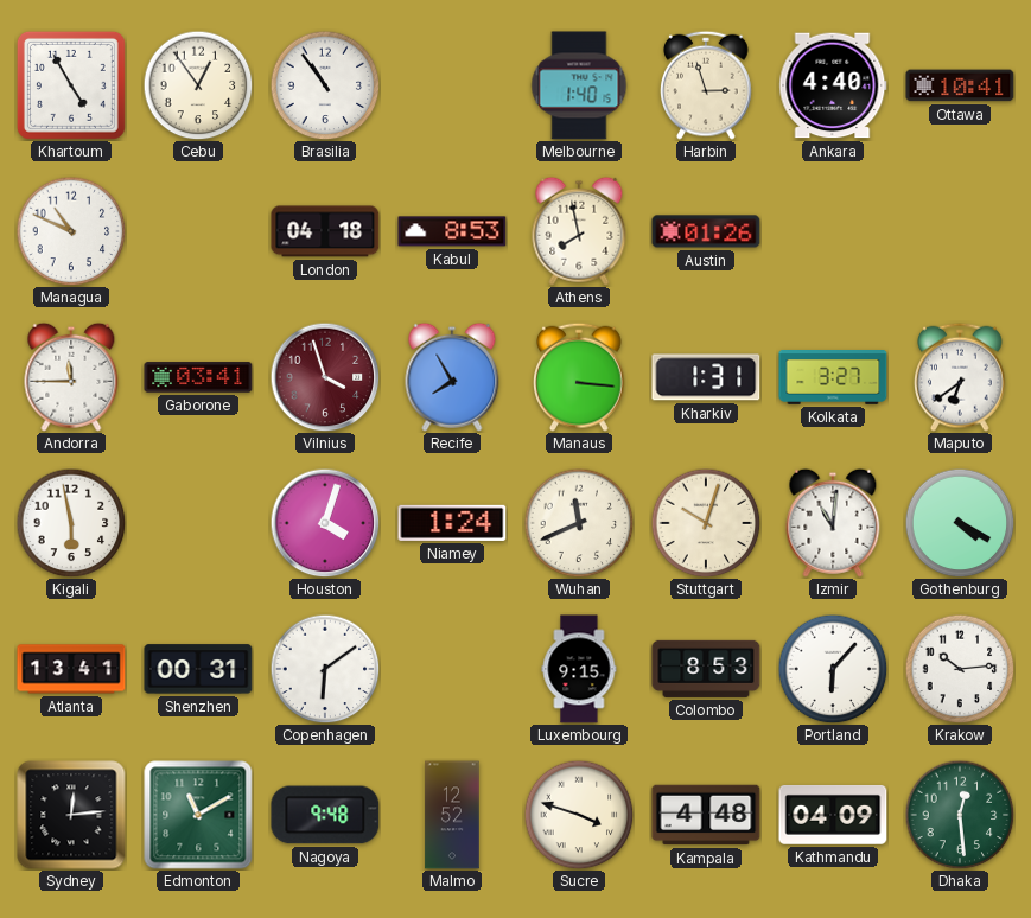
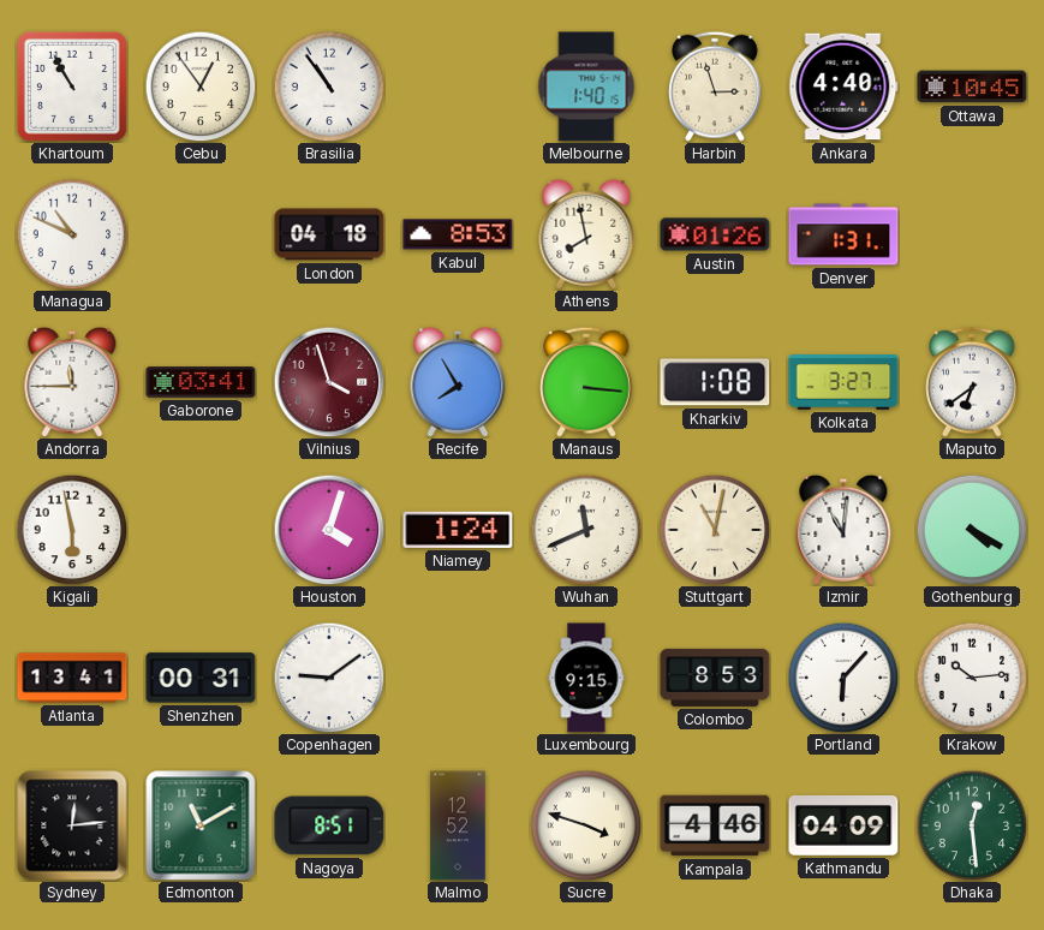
Khartoum: 4:55 -> 10:55 (72, 87)
Ottawa: 10:41 -> 10:45 (972, 87)
Denver: none -> 1:31 (843, 234)
Kharkiv: 1:31 -> 1:08 (715, 382)
Stuttgart: 10:03 -> 11:02 (715, 530)
Copenhagen: 6:09 -> 9:09 (329, 678)
Nagoya: 9:48 -> 8:51 (329, 825)
Kampala: 4:48 -> 4:46 (715, 825)
